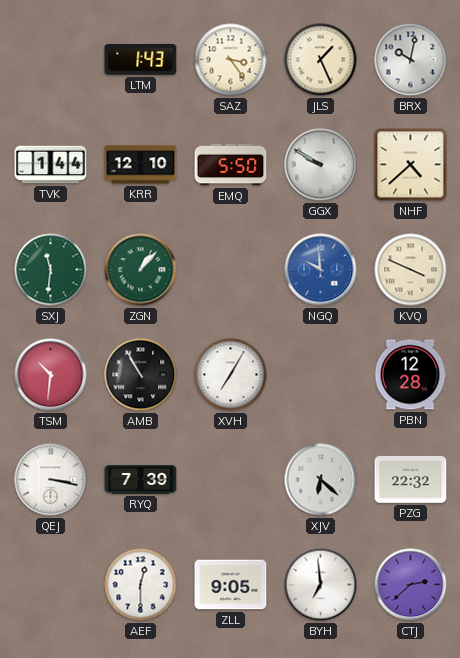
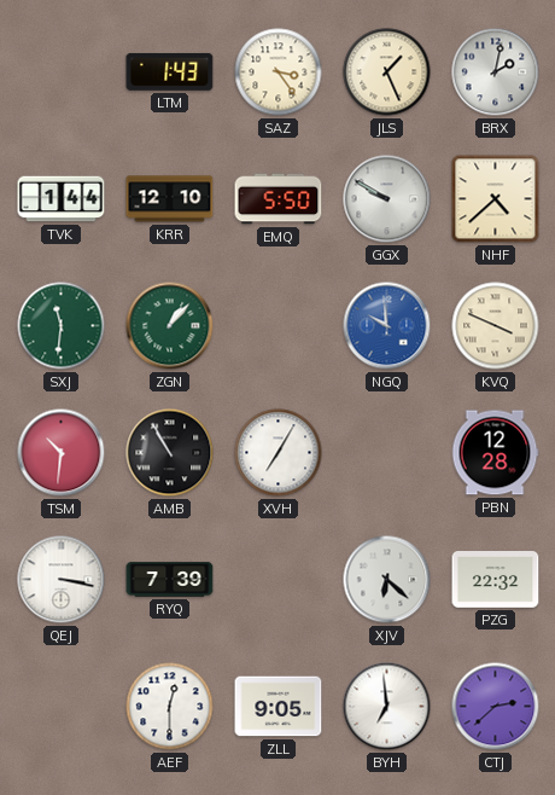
BRX: 10:02 -> 2:02 (496, 72)
